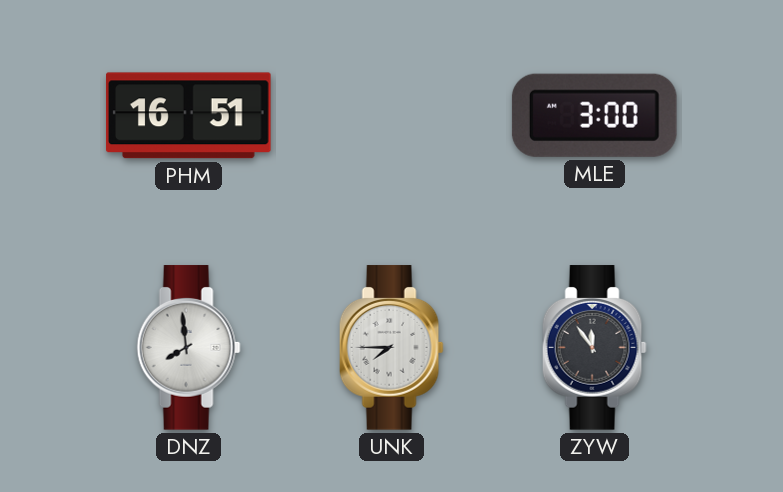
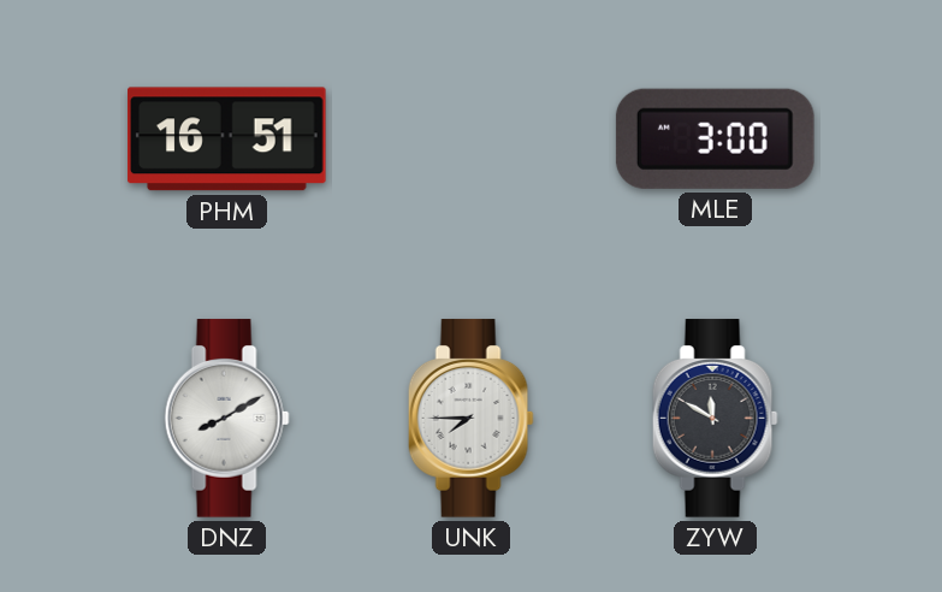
DNZ: 7:59 -> 8:10 (226, 419)
ZYW: 11:54 -> 11:50 (715, 419)
